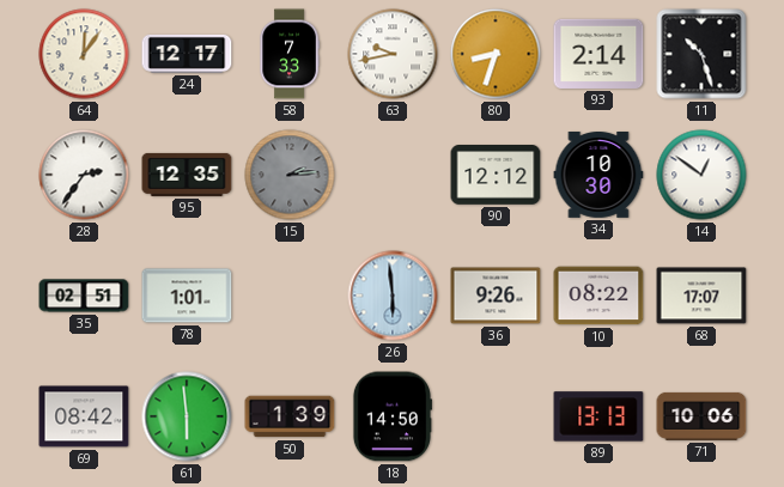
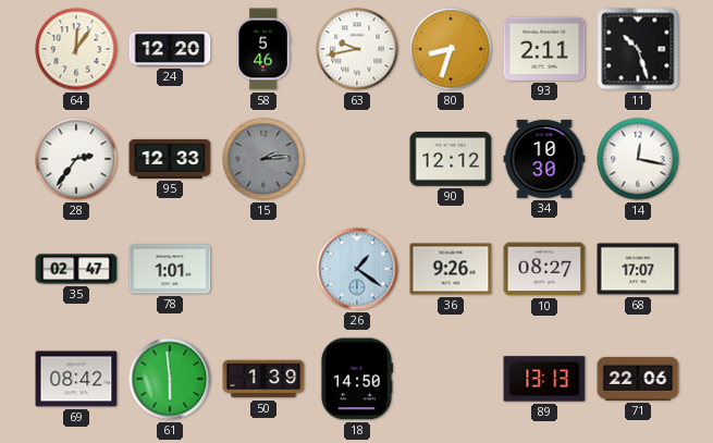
24: 12:17 -> 12:20 (170, 49)
58: 7:33 -> 5:46 (263, 49)
93: 2:14 -> 2:11 (544, 49)
95: 12:35 -> 12:33 (170, 159)
14: 12:51 -> 12:17 (638, 159)
35: 02:51 -> 02:47 (76, 269)
26: 5:59 -> 1:21 (357, 269)
10: 08:22 -> 08:27 (544, 269)
71: 10:06 -> 22:06 (638, 379)
